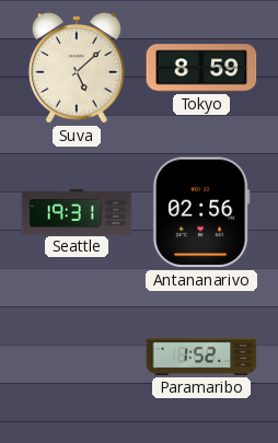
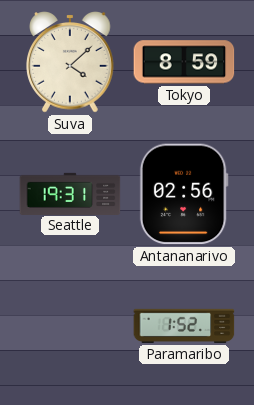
Suva: 5:08 -> 4:08 (70, 62)
